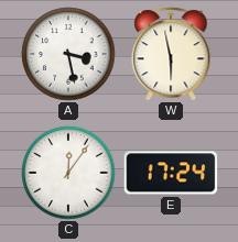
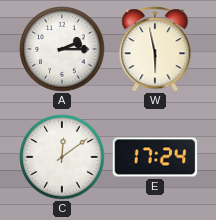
A: 3:28 -> 2:15 (62, 49)
C: 12:06 -> 12:09 (62, 157)
